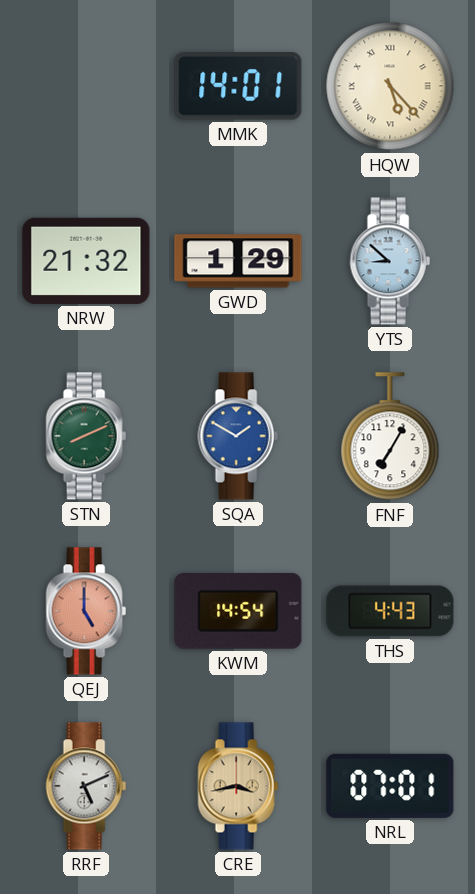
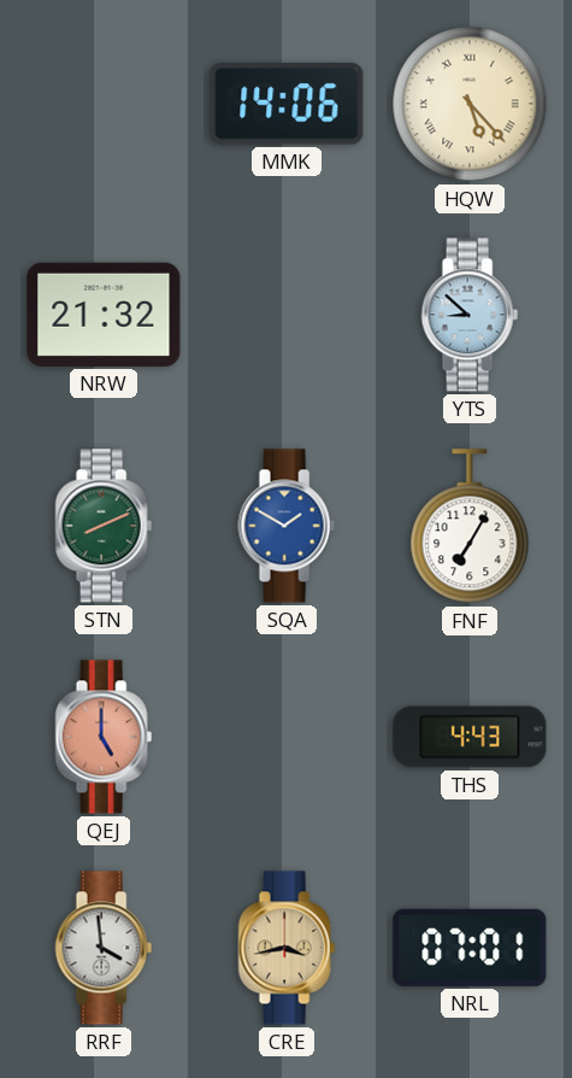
MMK: 14:01 -> 14:06 (287, 104)
GWD: 1:29 -> none (238, 261)
KWM: 14:54 -> none (238, 611)
RRF: 5:11 -> 3:59 (104, 948)
